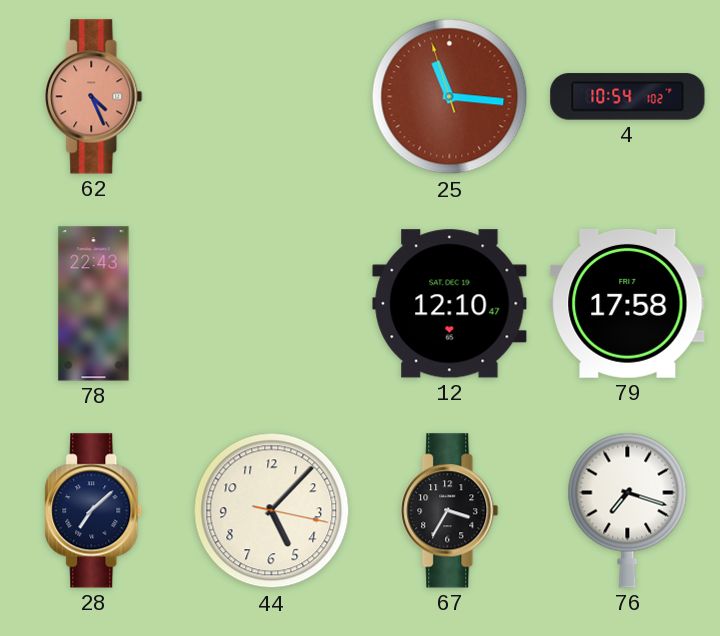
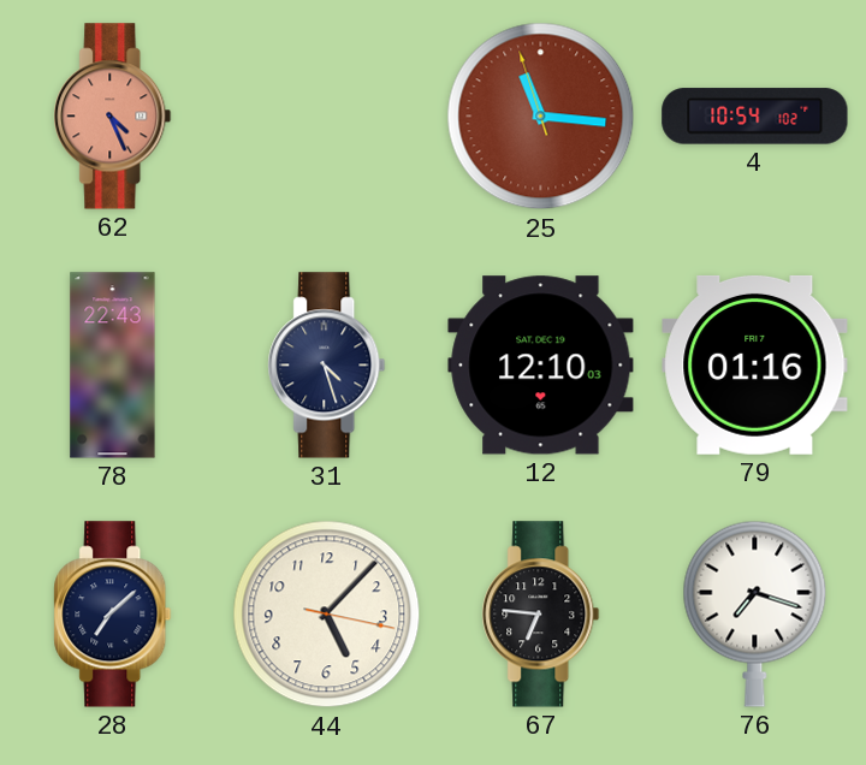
31: none -> 4:27 (327, 366)
12: 12:10:47 -> 12:10:03 (541, 366)
79: 17:58 -> 01:16 (755, 364)
67: 3:35 -> 6:46 (541, 615)
